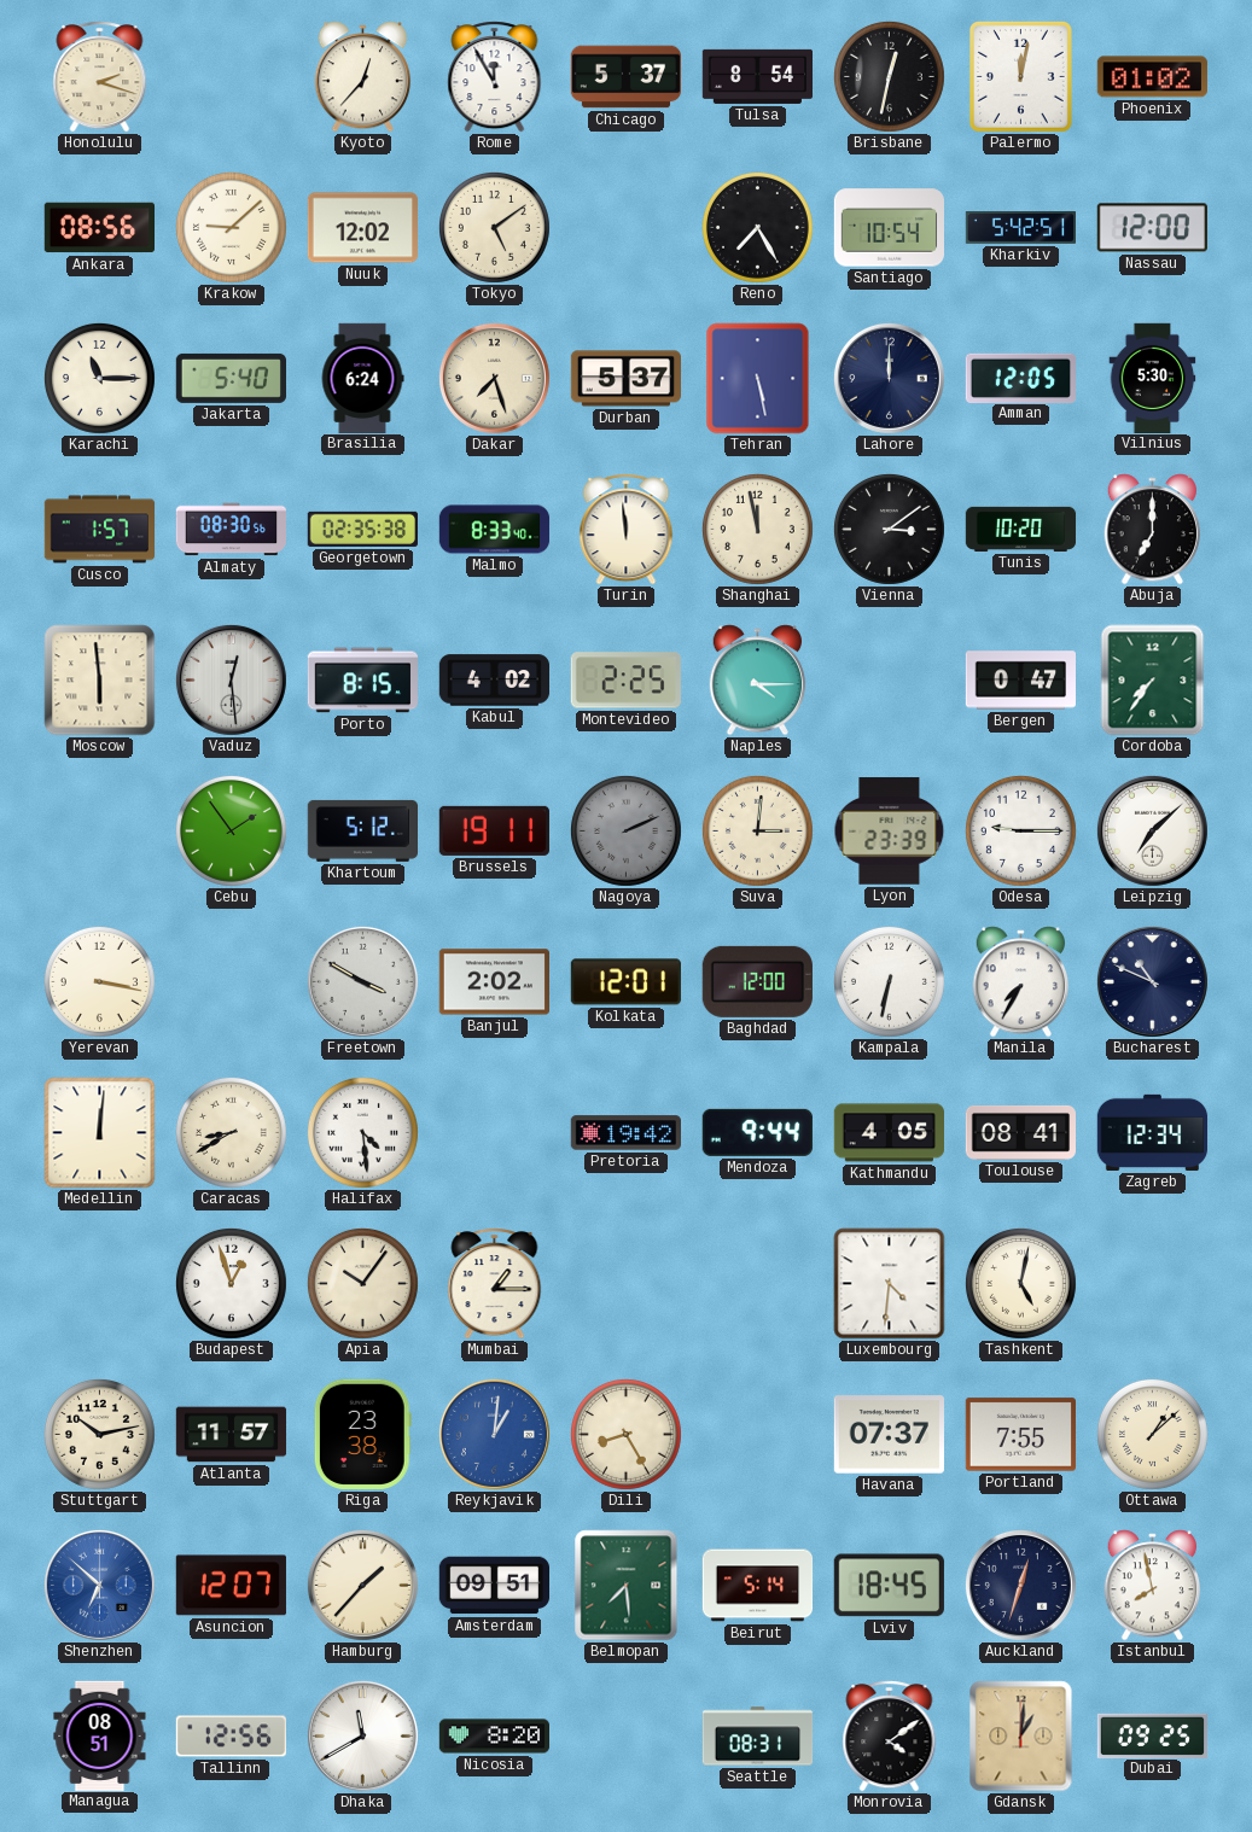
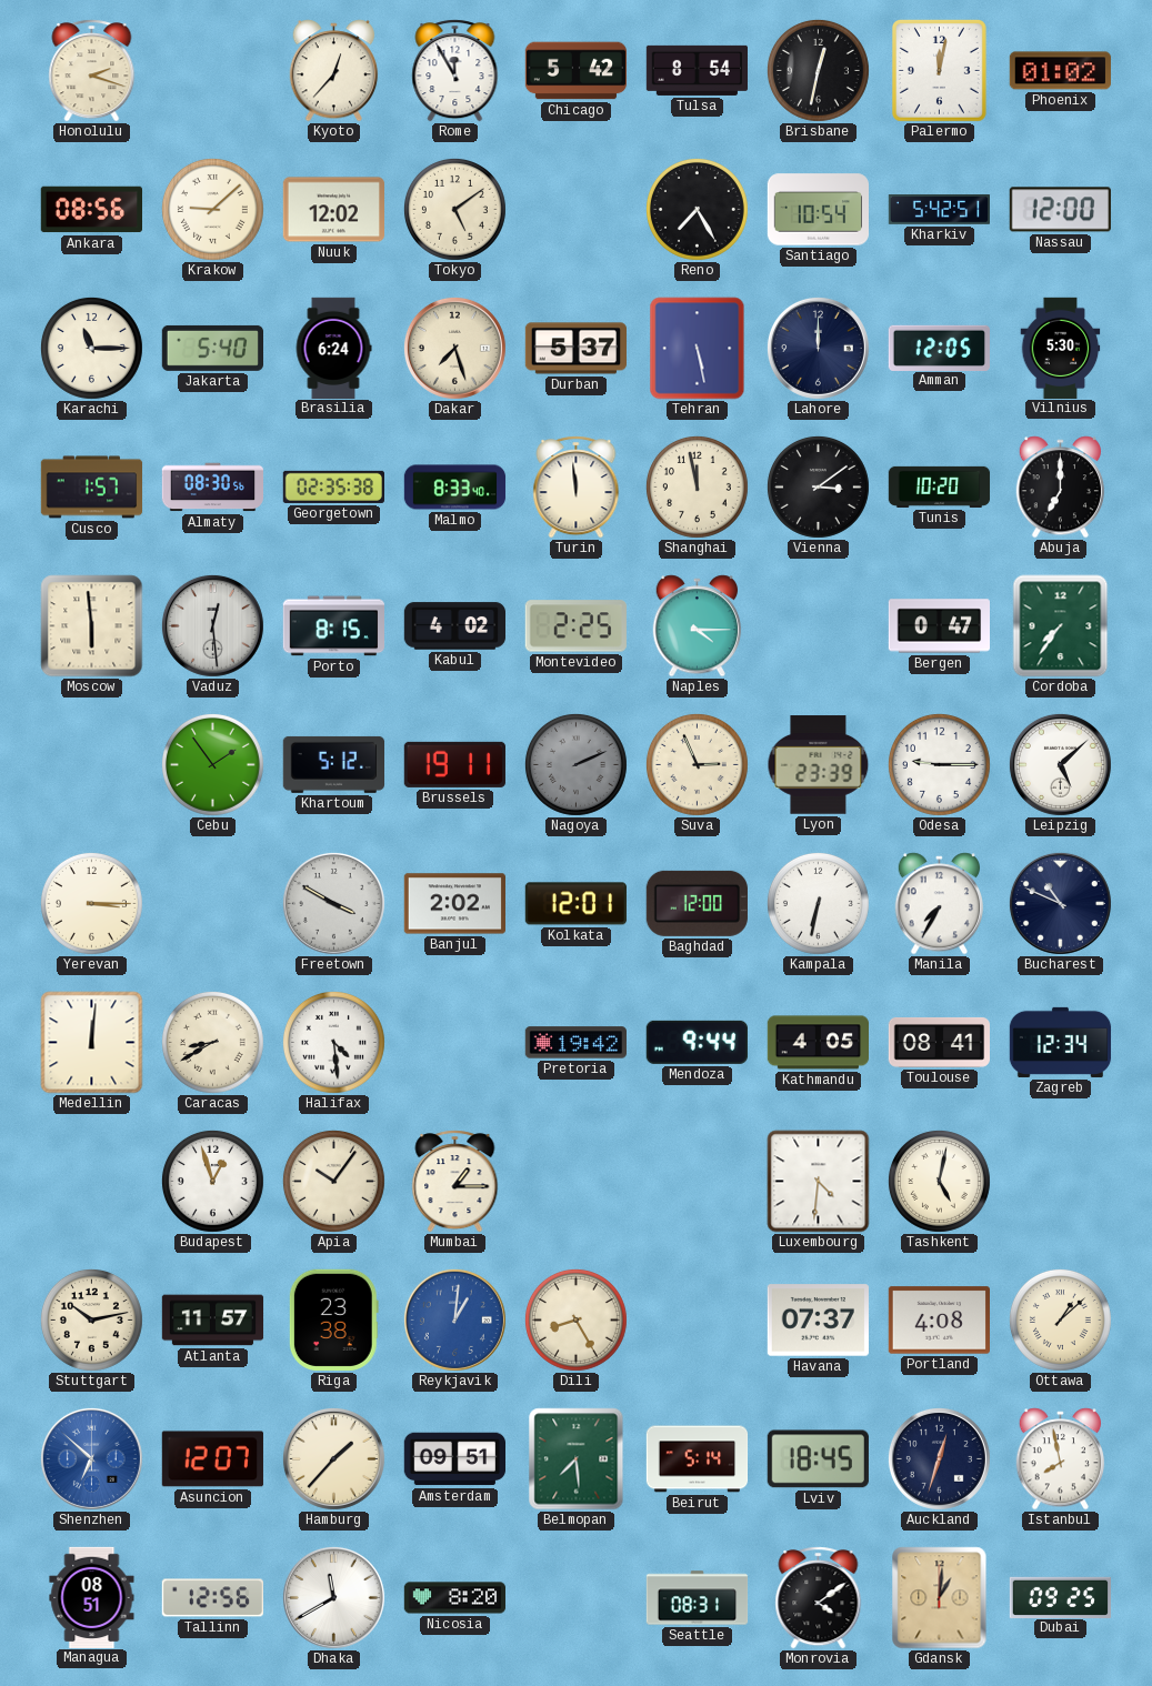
Chicago: 5:37 -> 5:42 (577, 71)
Suva: 3:01 -> 2:56 (697, 764)
Leipzig: 7:08 -> 5:08 (1060, 764)
Yerevan: 3:17 -> 3:15 (91, 903)
Portland: 7:55 -> 4:08 (939, 1321)
